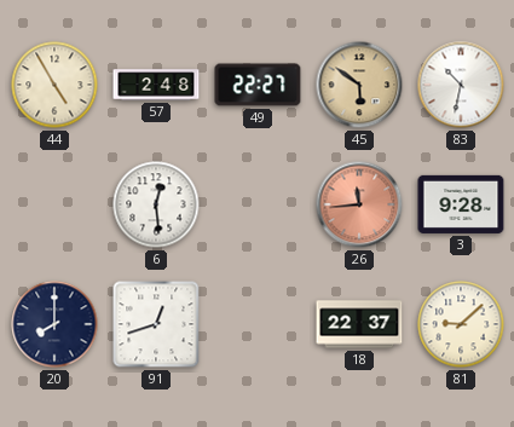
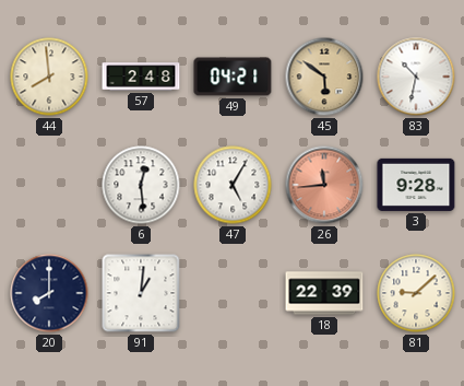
44: 4:55 -> 7:59 (49, 77)
49: 22:27 -> 04:21 (233, 77)
47: none -> 5:05 (233, 185)
91: 12:42 -> 1:01 (141, 293)
18: 22:37 -> 22:39 (324, 293)
